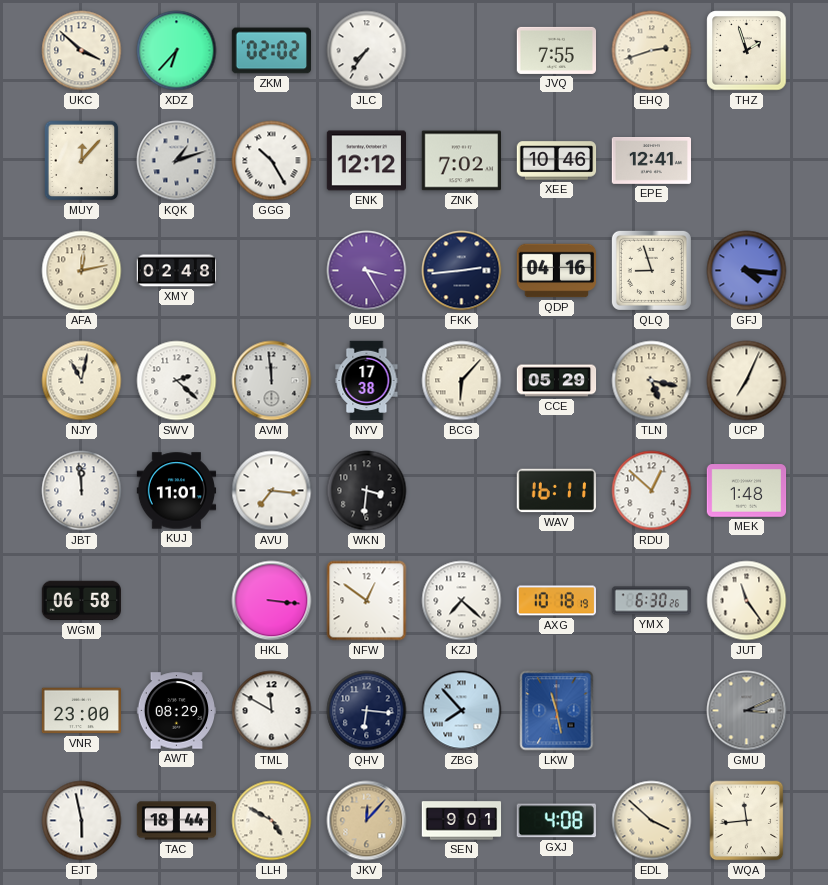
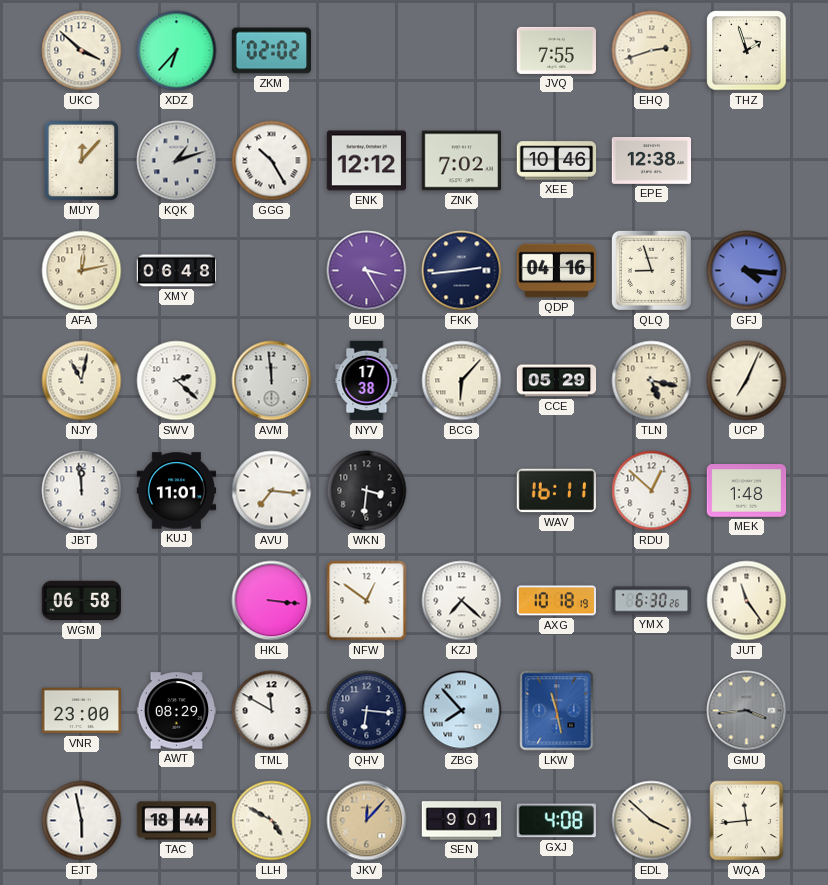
JLC: 7:36 -> none (367, 51)
EPE: 12:41 -> 12:38 (652, 161)
XMY: 02:48 -> 06:48 (177, 271)
GMU: 3:11 -> 3:44 (747, 711)
